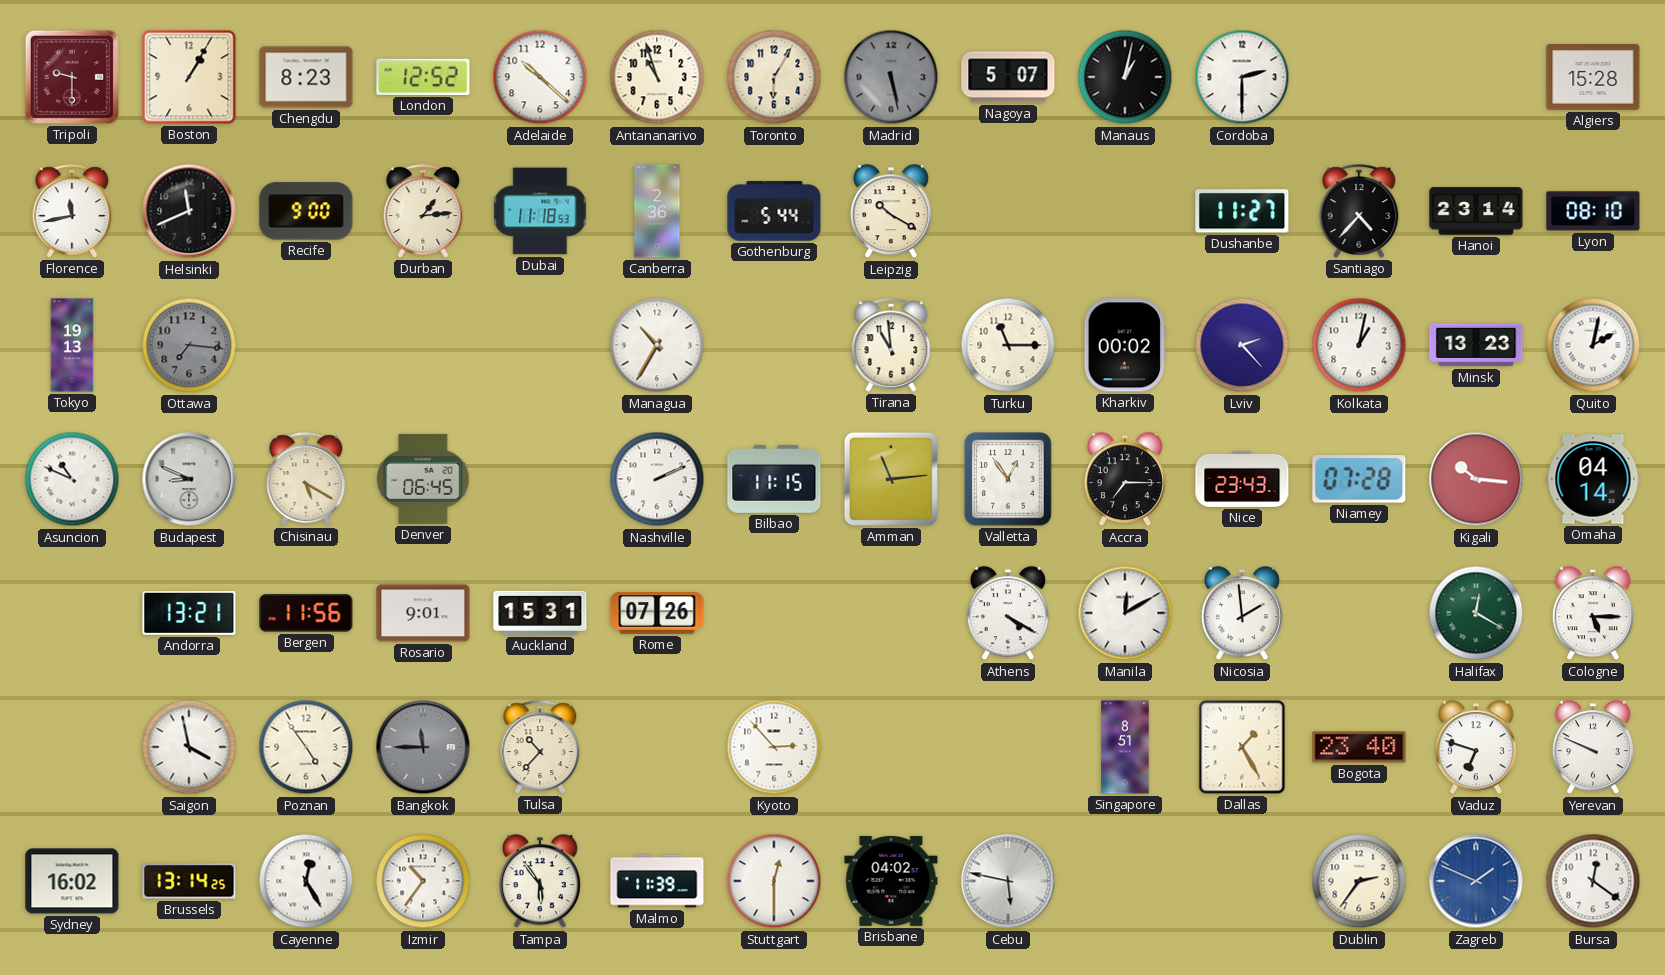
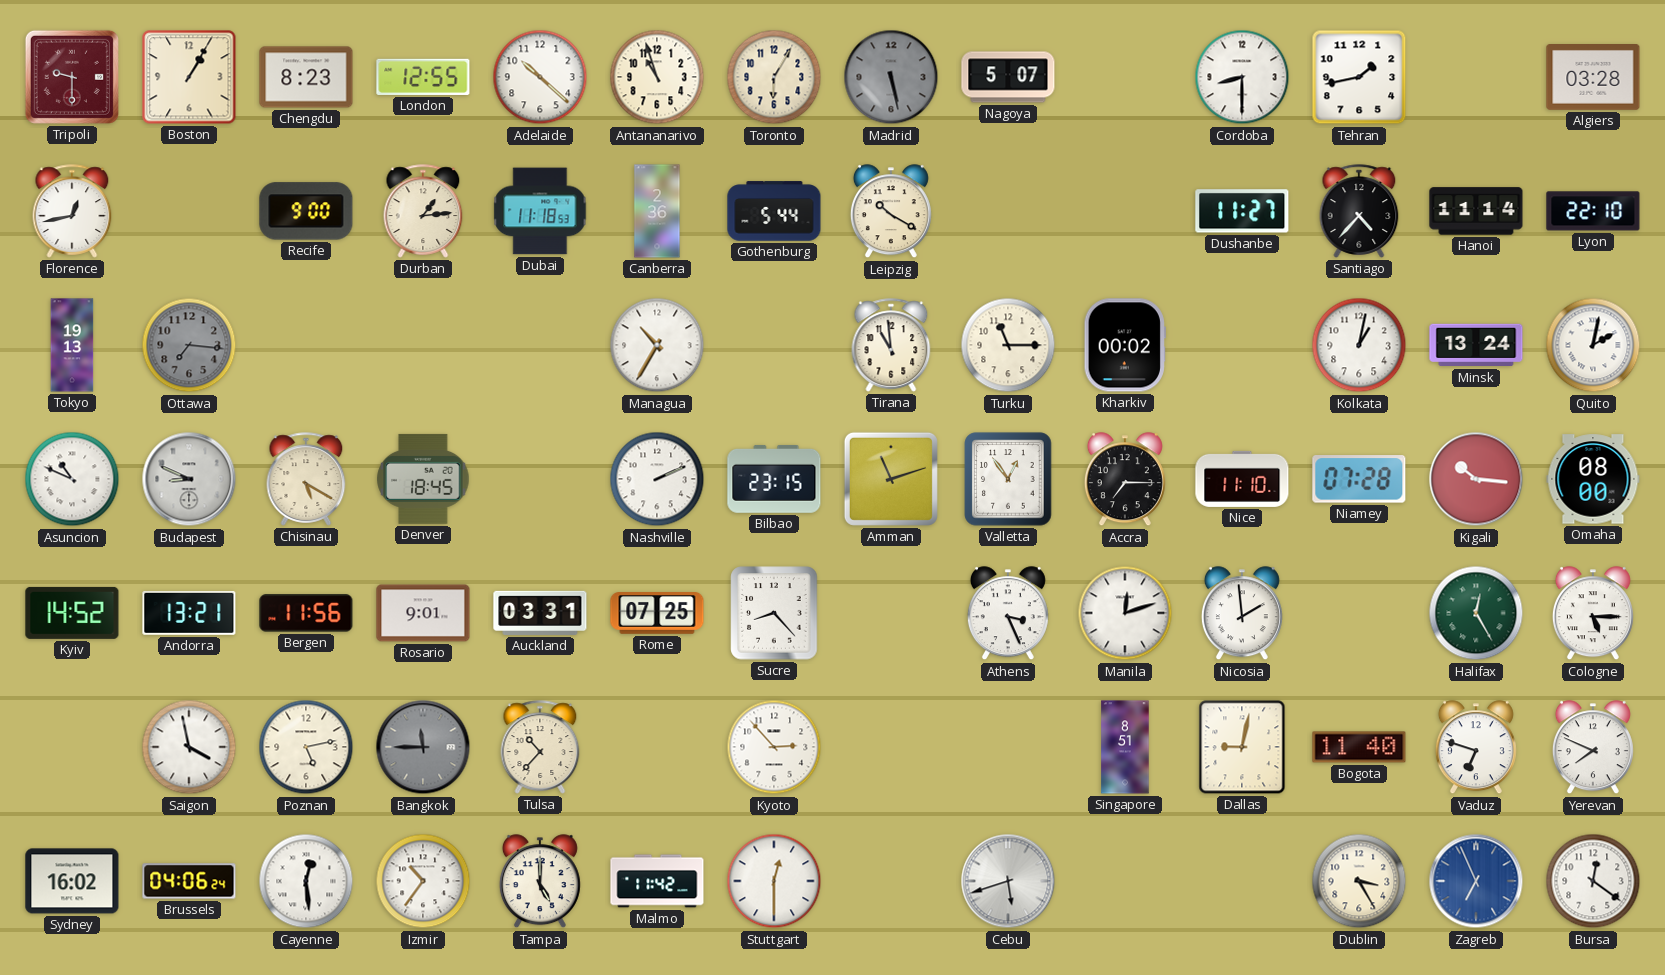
London: 12:52 -> 12:55 (423, 77)
Manaus: 1:02 -> none (1125, 77)
Cordoba: 2:30 -> 8:30 (1242, 77)
Tehran: none -> 1:43 (1359, 77)
Algiers: 15:28 -> 03:28 (1593, 78)
Florence: 11:43 -> 12:43 (72, 211)
Helsinki: 11:41 -> none (189, 211)
Hanoi: 23:14 -> 11:14 (1476, 211)
Lyon: 08:10 -> 22:10 (1593, 211)
Lviv: 2:23 -> none (1242, 345)
Minsk: 13:23 -> 13:24 (1476, 345)
Denver: 06:45 -> 18:45 (423, 479)
Bilbao: 11:15 -> 23:15 (774, 479)
Amman: 11:14 -> 11:12 (891, 479)
Nice: 23:43 -> 11:10 (1242, 479)
Omaha: 04:14 -> 08:00 (1593, 479)
Kyiv: none -> 14:52 (72, 613)
Auckland: 15:31 -> 03:31 (540, 613)
Rome: 07:26 -> 07:25 (657, 614)
Sucre: none -> 8:23 (774, 613)
Athens: 4:20 -> 3:26 (1008, 614)
Manila: 12:10 -> 12:12 (1125, 613)
Halifax: 12:20 -> 12:25 (1476, 613)
Poznan: 4:54 -> 5:13 (306, 747)
Dallas: 1:25 -> 9:02 (1242, 747)
Bogota: 23:40 -> 11:40 (1359, 747)
Yerevan: 9:49 -> 7:49 (1593, 748)
Brussels: 13:14 -> 04:06 (189, 881)
Cayenne: 12:25 -> 12:29 (306, 881)
Tampa: 5:54 -> 5:00 (540, 882)
Malmo: 11:39 -> 11:42 (657, 881)
Brisbane: 04:02 -> none (891, 881)
Cebu: 5:47 -> 5:42 (1008, 881)
Dublin: 2:36 -> 3:25 (1359, 881)
Zagreb: 1:49 -> 6:56 (1476, 881)
